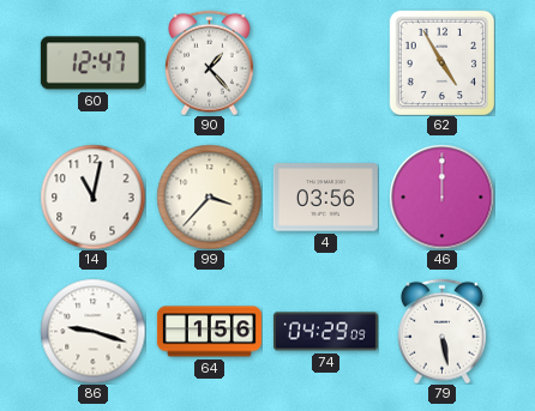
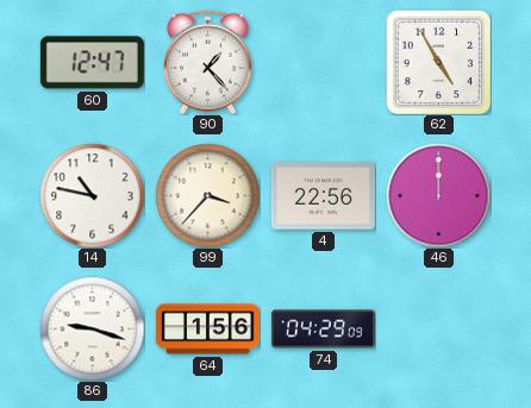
14: 11:02 -> 10:47 (92, 195)
4: 03:56 -> 22:56 (323, 196)
79: 5:28 -> none (441, 331)
